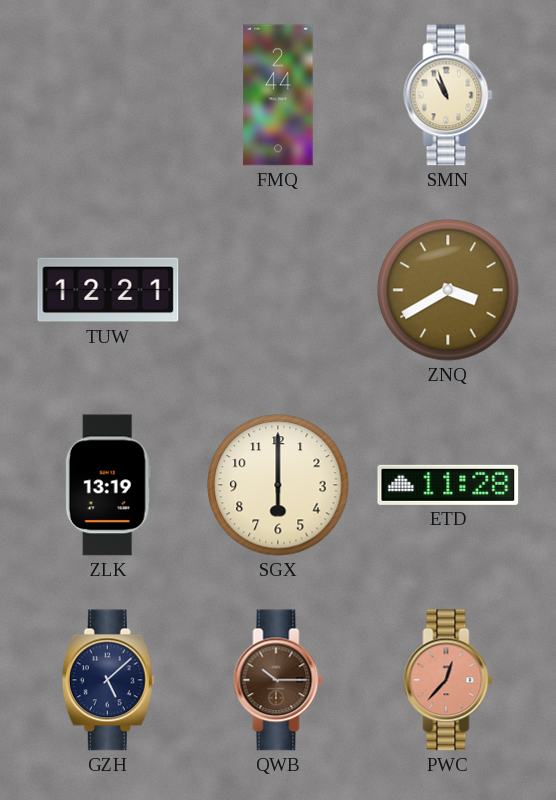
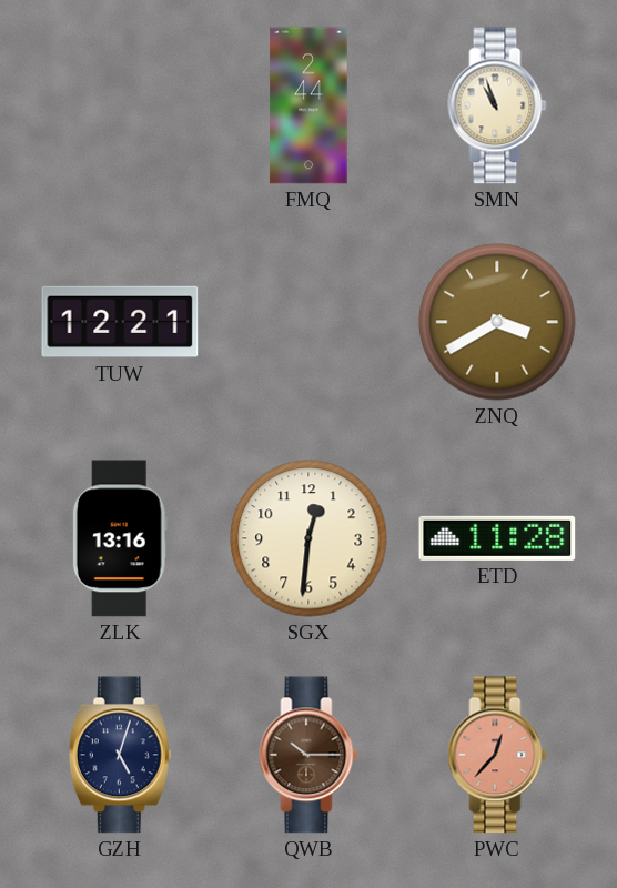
ZLK: 13:19 -> 13:16 (120, 538)
SGX: 6:00 -> 12:31 (308, 538)
GZH: 5:08 -> 5:03 (120, 755)
